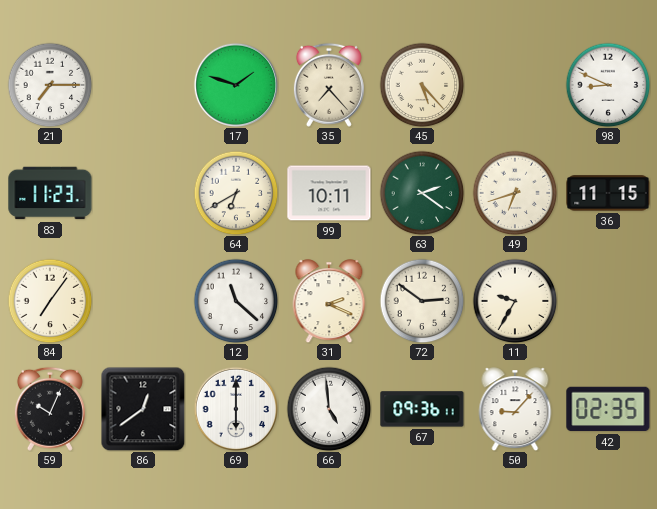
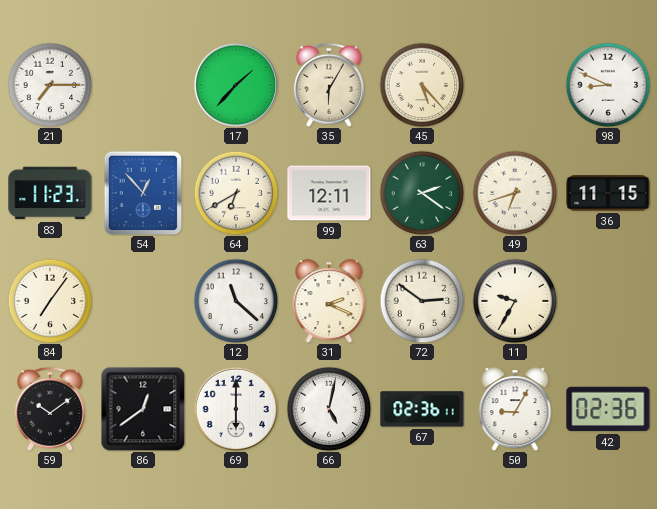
17: 1:48 -> 1:37 (236, 85)
35: 7:23 -> 6:05 (329, 85)
54: none -> 12:53 (143, 193)
99: 10:11 -> 12:11 (329, 193)
59: 10:04 -> 10:09 (50, 409)
66: 4:59 -> 5:02 (329, 409)
67: 09:36 -> 02:36 (422, 409)
50: 9:07 -> 9:05 (515, 409)
42: 02:35 -> 02:36 (608, 409)
